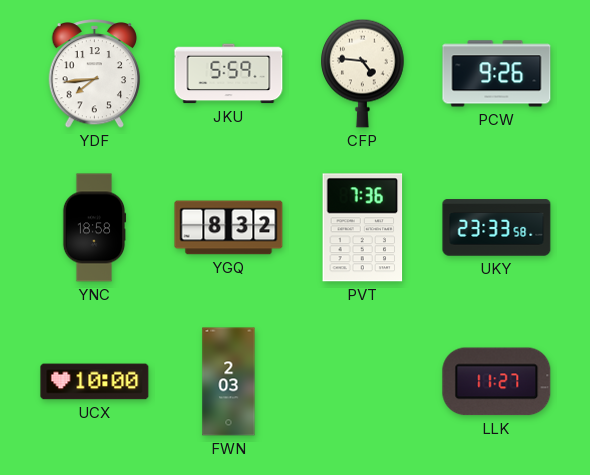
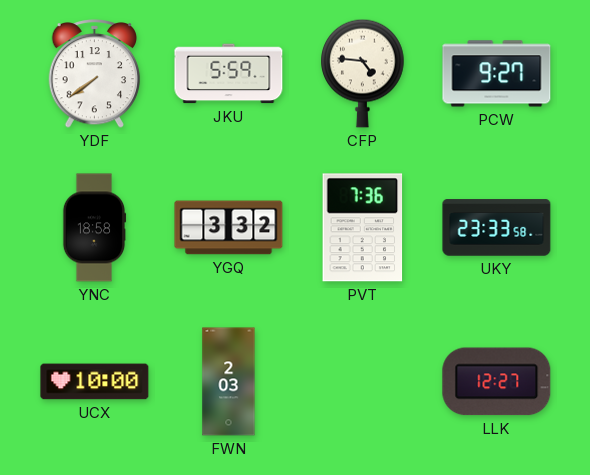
YDF: 7:44 -> 7:39 (95, 74)
PCW: 9:26 -> 9:27 (497, 74)
YGQ: 8:32 -> 3:32 (229, 228)
LLK: 11:27 -> 12:27 (497, 382)
